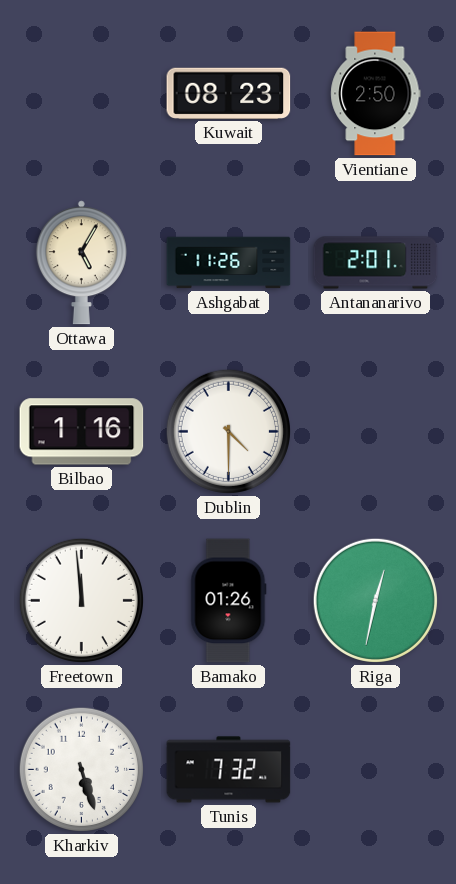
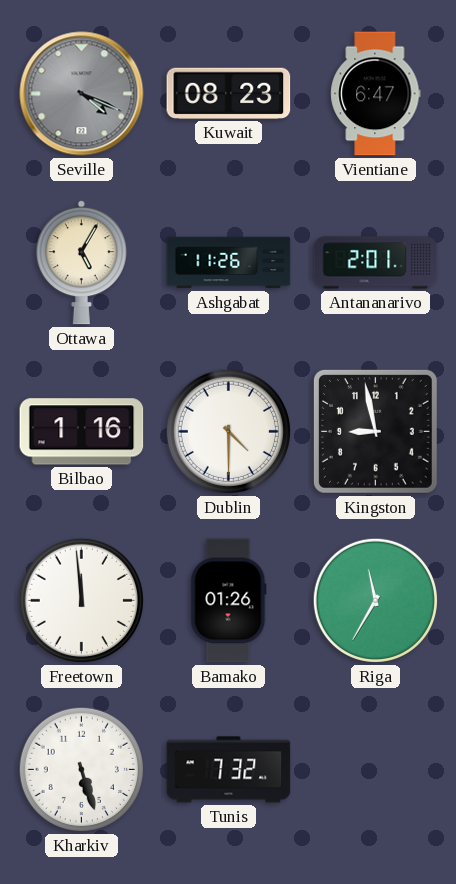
Seville: none -> 4:19 (82, 94)
Vientiane: 2:50 -> 6:47 (376, 94)
Kingston: none -> 8:58 (375, 431)
Riga: 12:32 -> 11:35 (375, 600)
